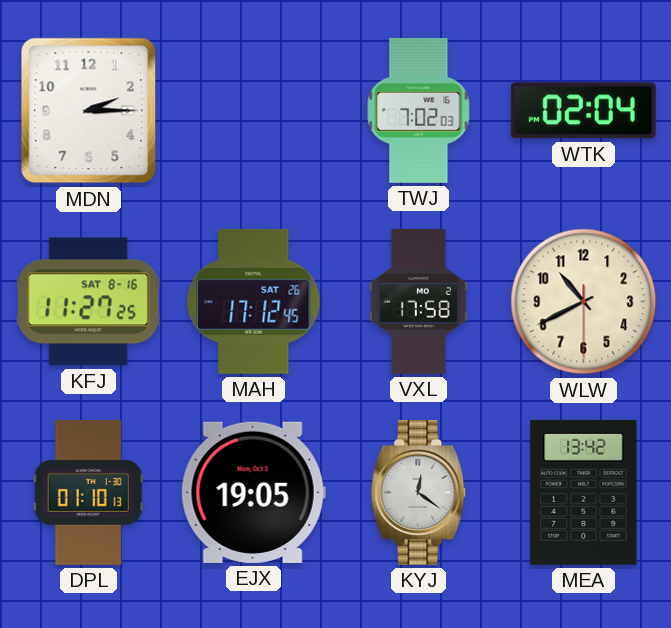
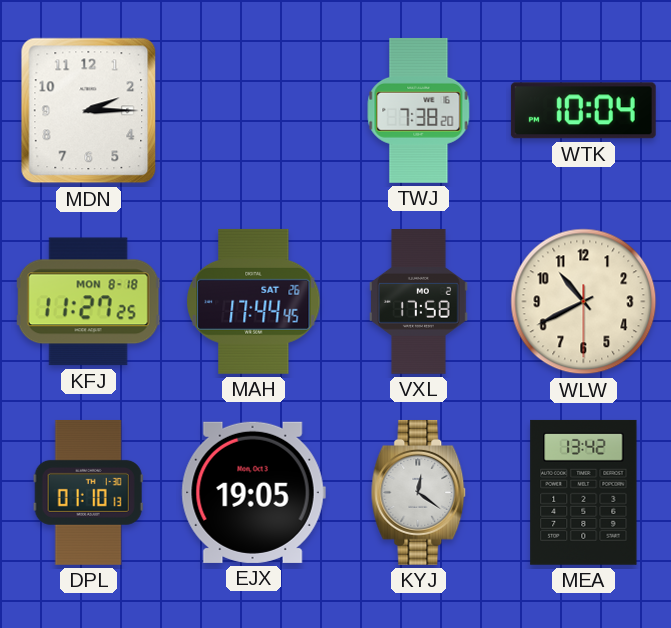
TWJ: 7:02 -> 7:38 (419, 110)
WTK: 02:04 -> 10:04 (583, 111)
KFJ date: SAT 8-16 -> MON 8-18 (89, 302)
MAH: 17:12 -> 17:44 (254, 301)
